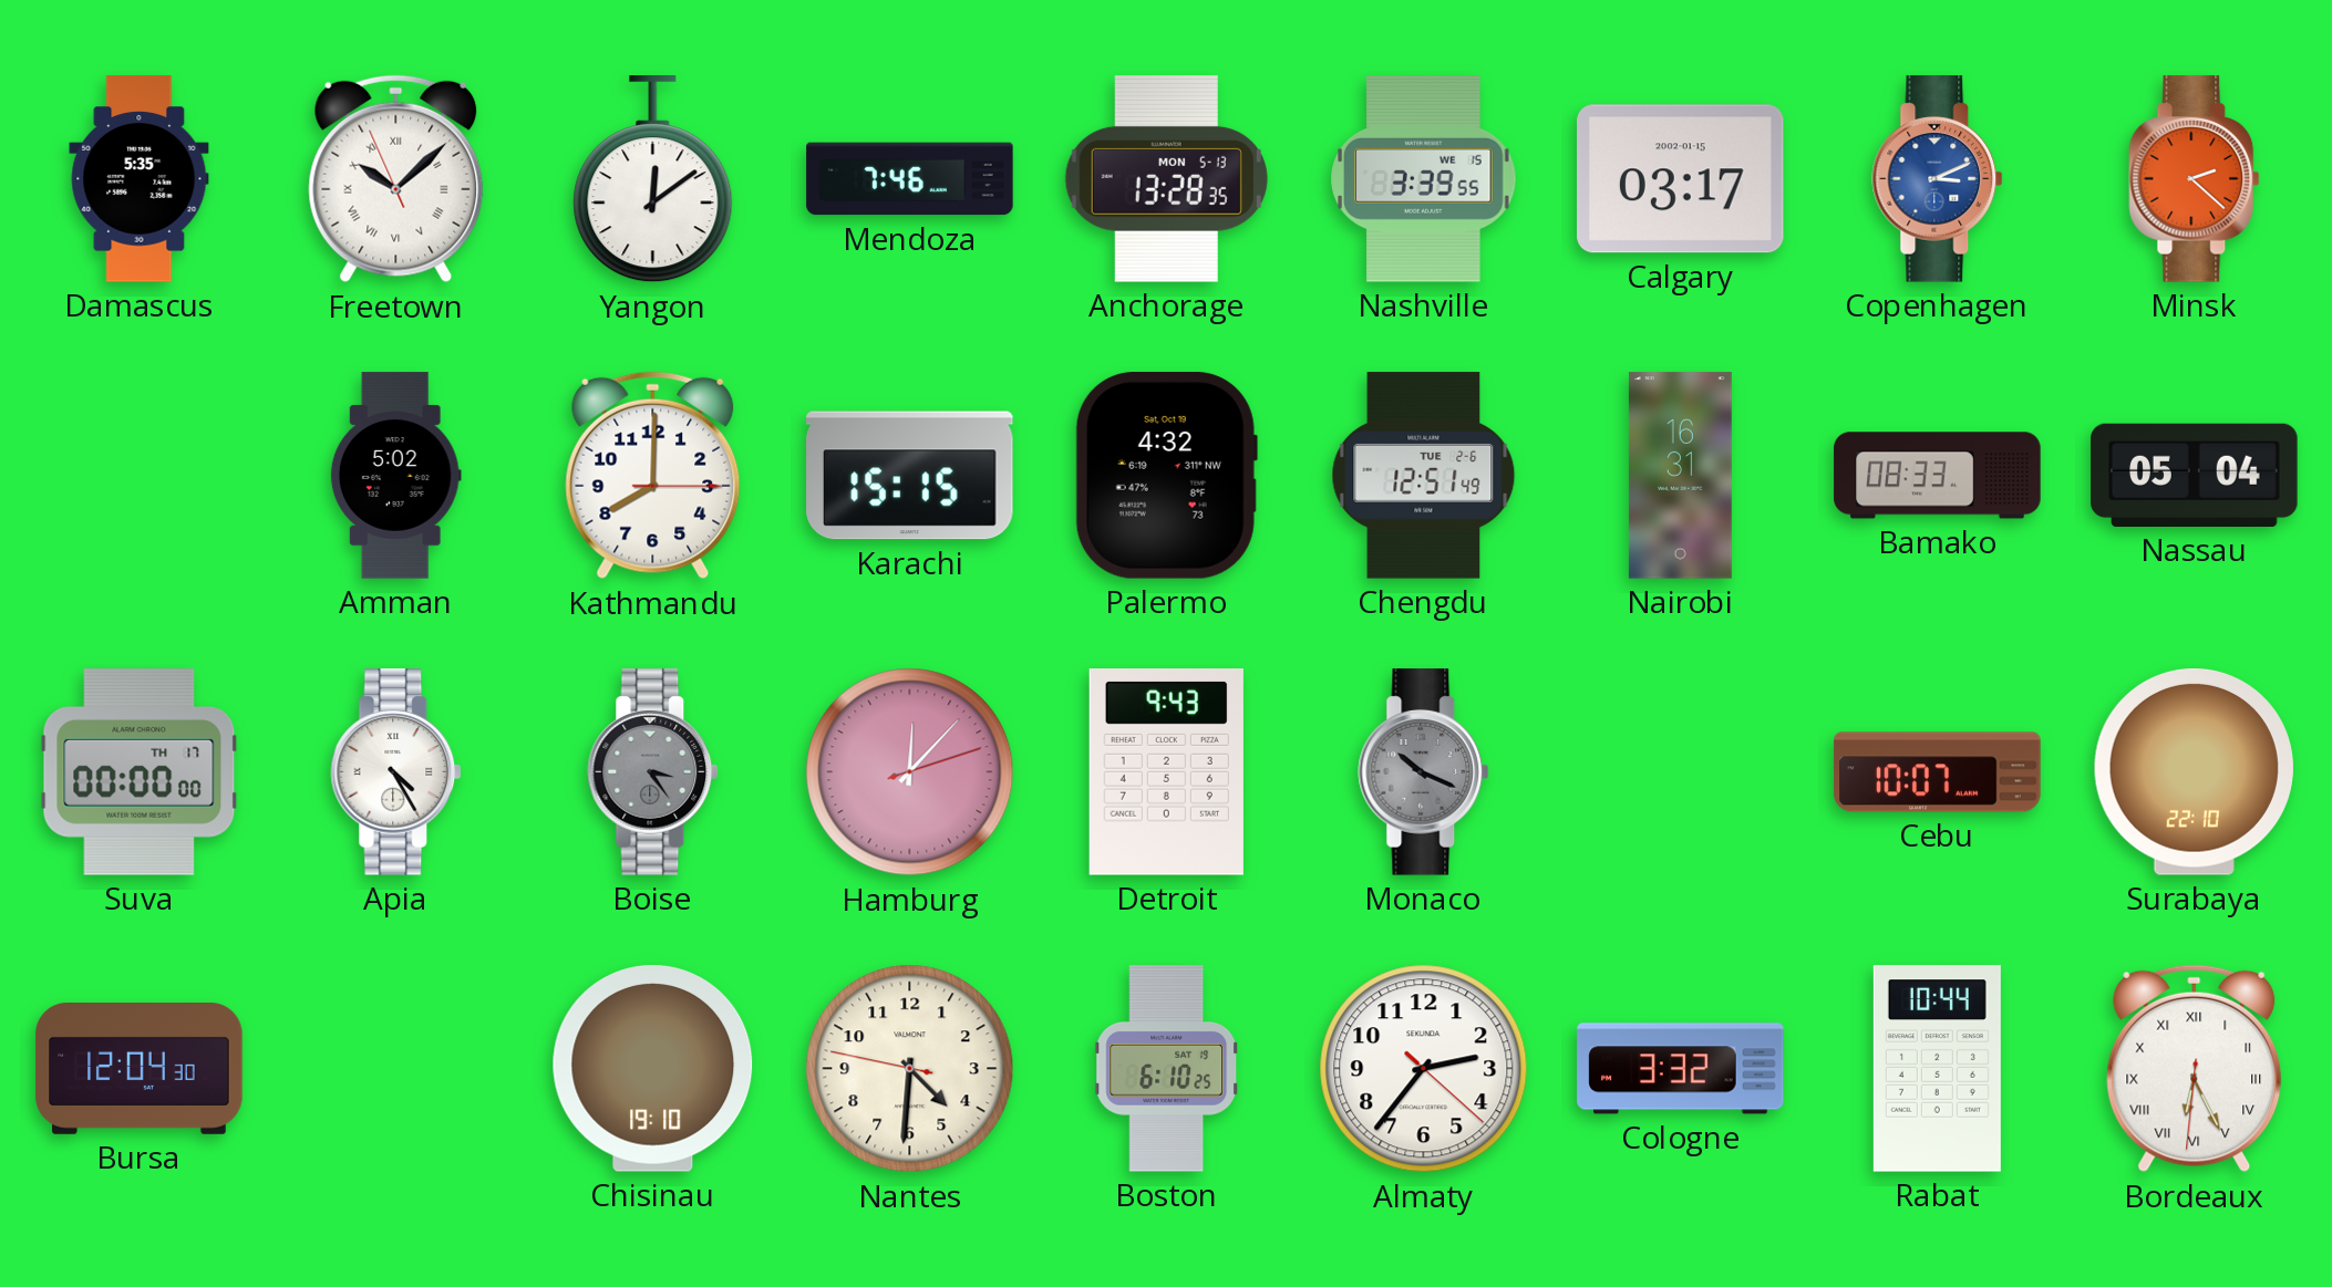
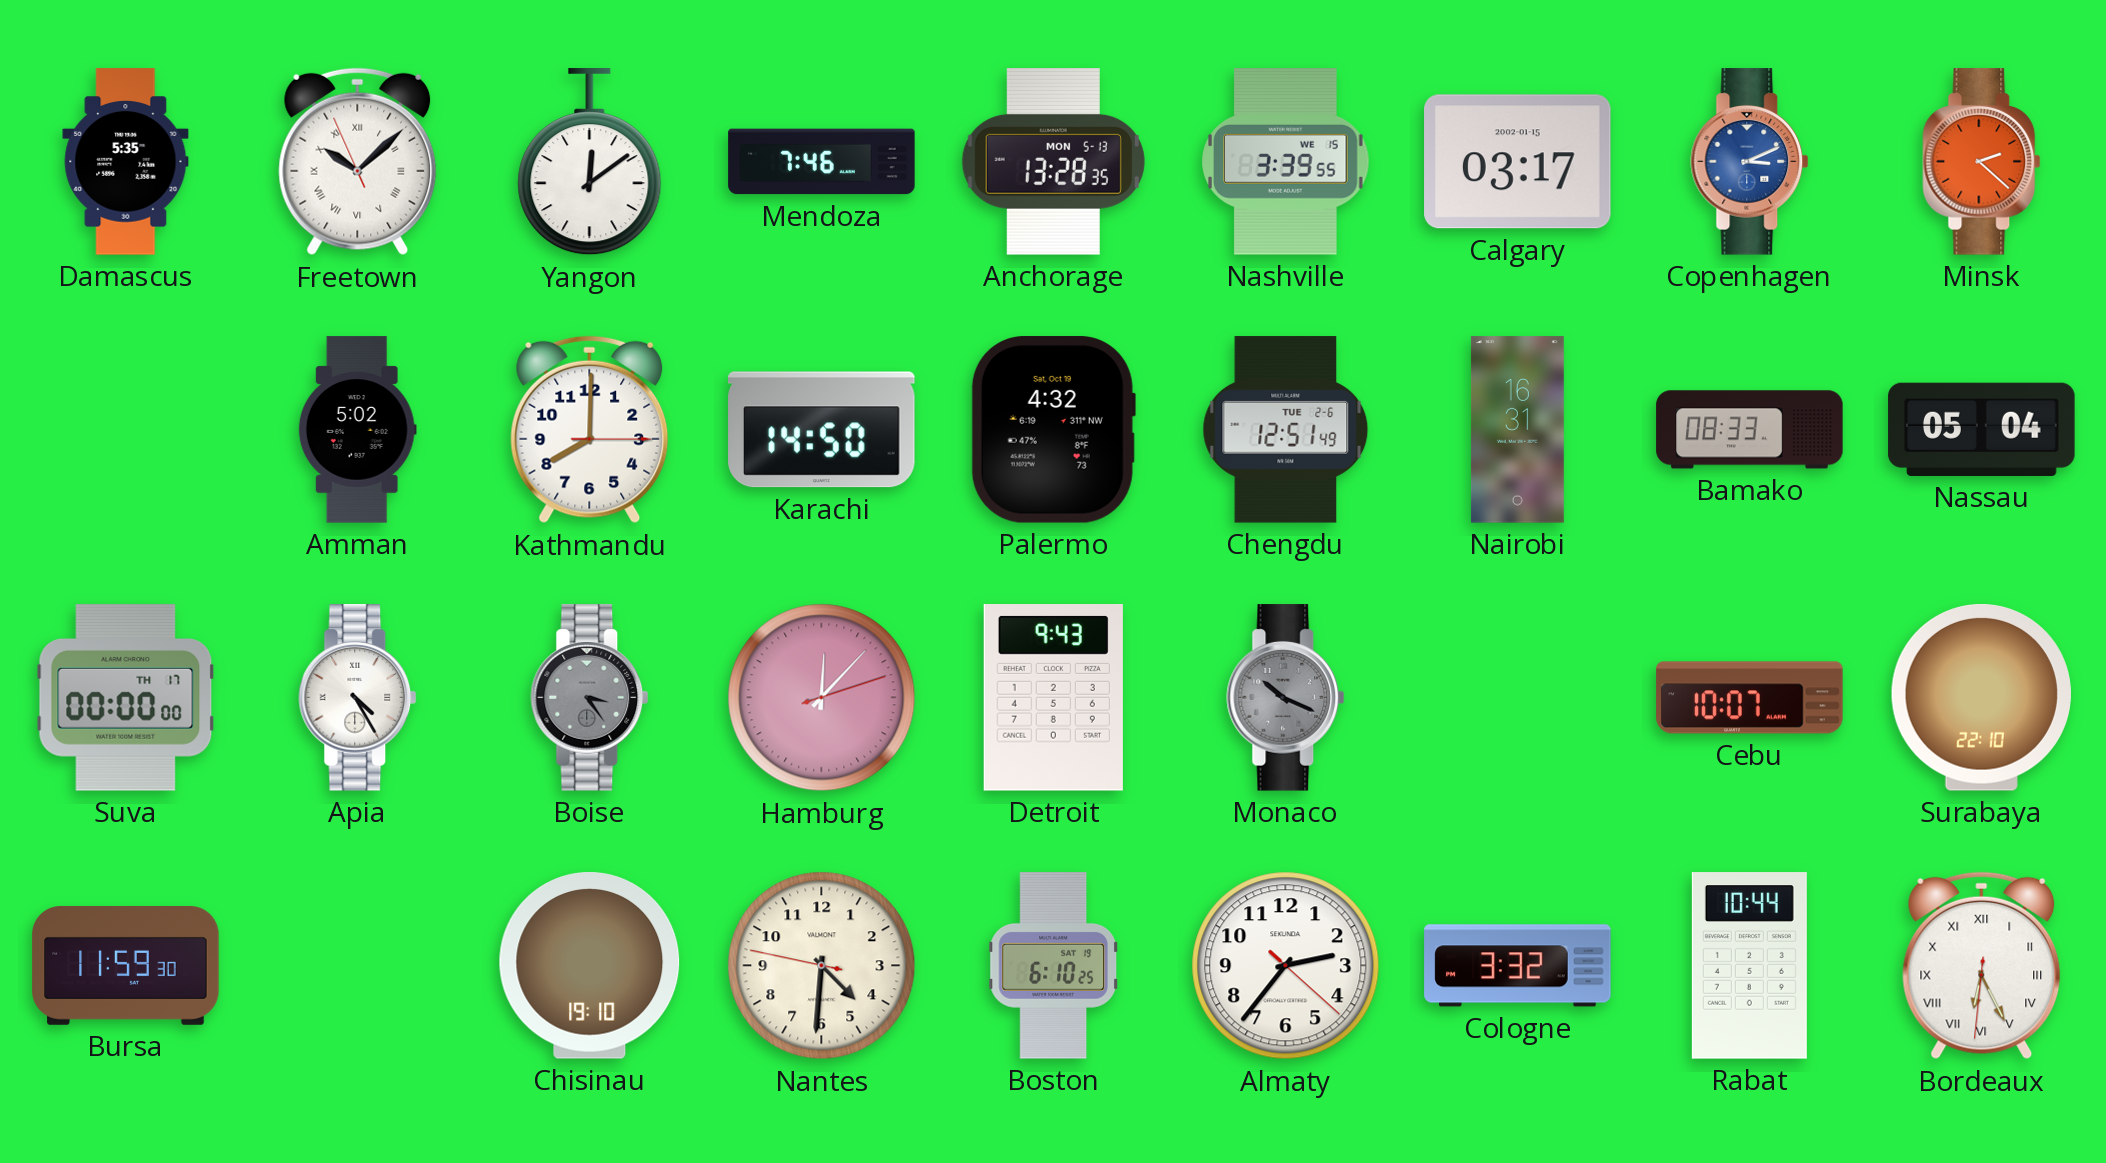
Karachi: 15:15 -> 14:50 (822, 430)
Bursa: 12:04 -> 11:59 (126, 966)
